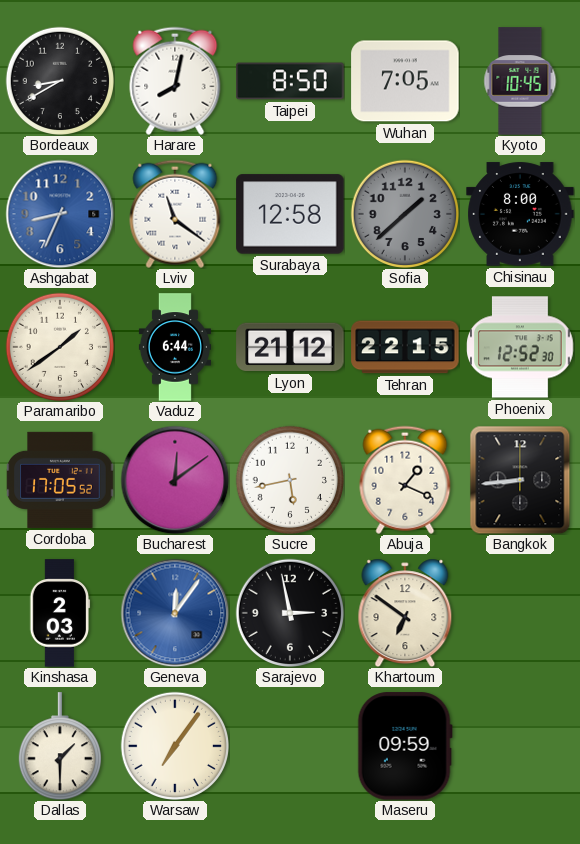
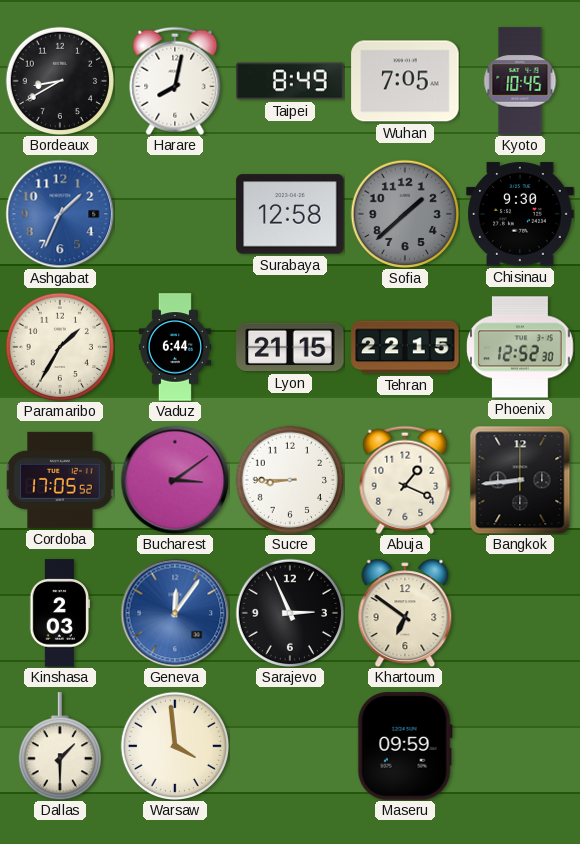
Taipei: 8:50 -> 8:49 (290, 81)
Ashgabat: 8:34 -> 1:34 (60, 214)
Lviv: 11:21 -> none (175, 214)
Chisinau: 8:00 -> 9:30 (520, 214)
Paramaribo: 1:39 -> 1:35 (59, 346)
Lyon: 21:12 -> 21:15 (290, 347)
Bucharest: 12:09 -> 3:09 (175, 480)
Sucre: 5:43 -> 8:45 (289, 479)
Sarajevo: 2:58 -> 2:56 (289, 612)
Warsaw: 7:06 -> 3:59 (174, 745)
